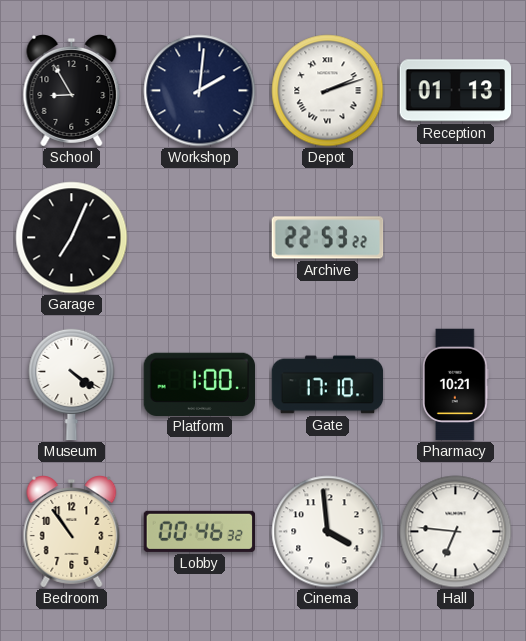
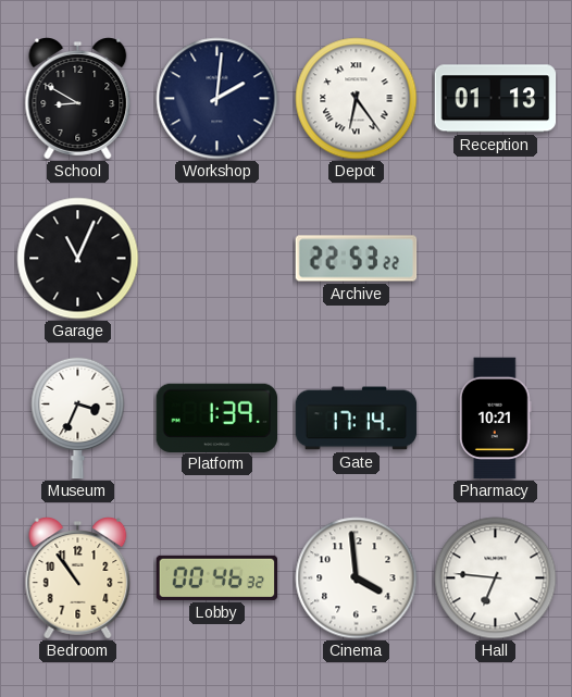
School: 8:55 -> 8:50 (78, 99)
Depot: 2:12 -> 6:24 (357, 99)
Garage: 7:04 -> 11:04 (78, 259)
Museum: 4:21 -> 3:34 (78, 418)
Platform: 1:00 -> 1:39 (217, 418)
Gate: 17:10 -> 17:14 (357, 419)
